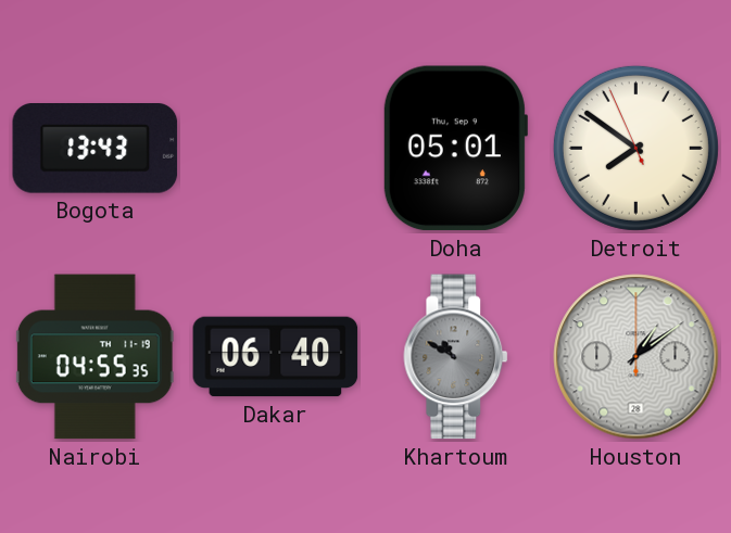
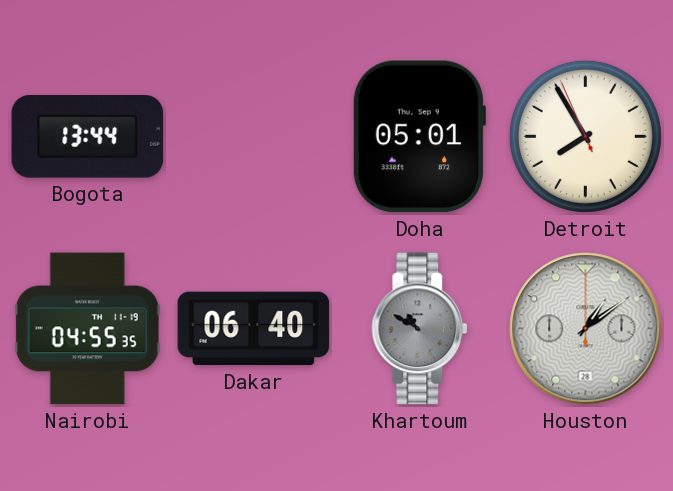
Bogota: 13:43 -> 13:44 (88, 137)
Detroit: 7:50 -> 7:54 (585, 136)
